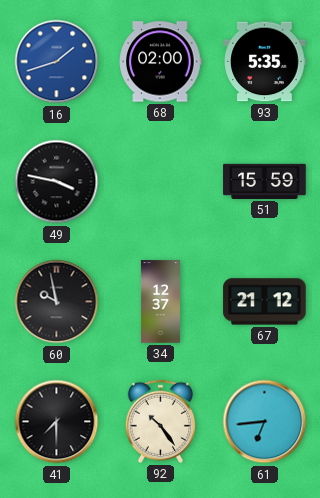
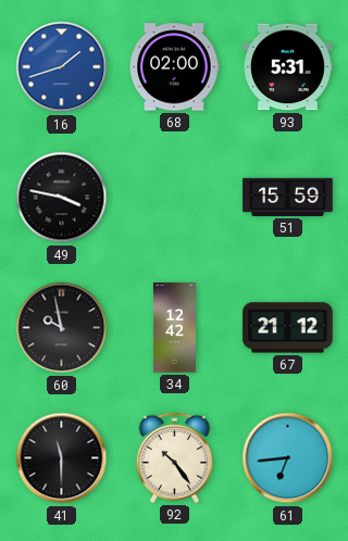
93: 5:35 -> 5:31 (288, 67)
34: 12:37 -> 12:42 (174, 328)
41: 7:30 -> 11:30 (62, 458)
